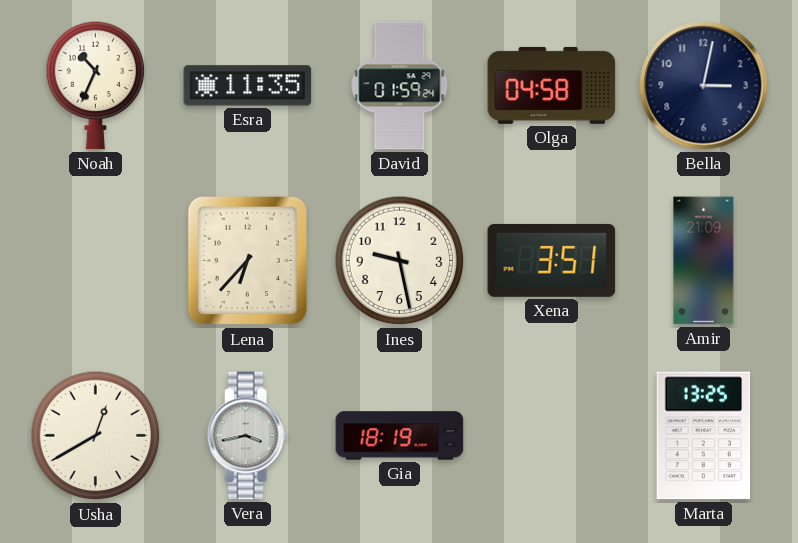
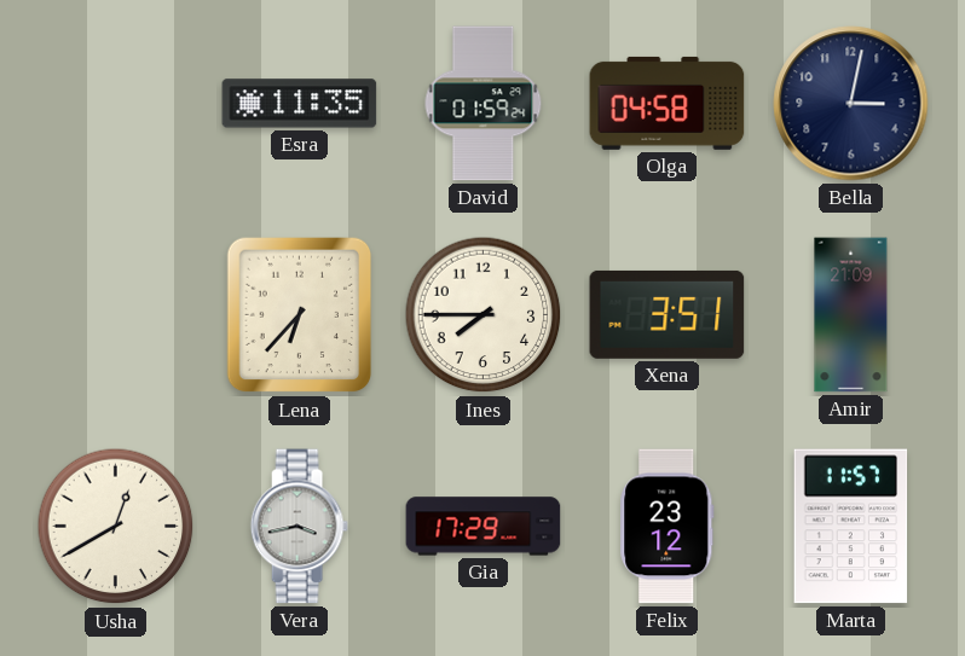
Noah: 10:34 -> none (96, 85)
Ines: 9:28 -> 7:45 (484, 315)
Gia: 18:19 -> 17:29 (484, 527)
Felix: none -> 23:12 (668, 527)
Marta: 13:25 -> 11:57 (851, 527)
